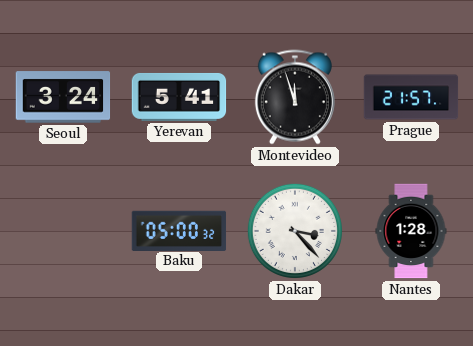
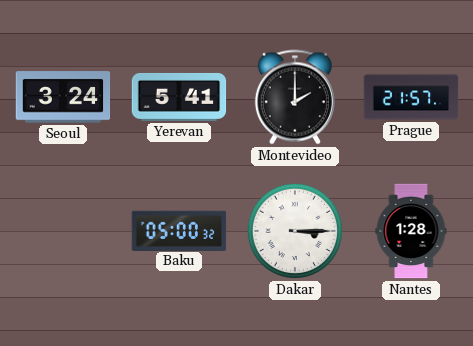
Montevideo: 11:57 -> 2:00 (295, 97)
Dakar: 3:23 -> 3:15 (295, 231)
